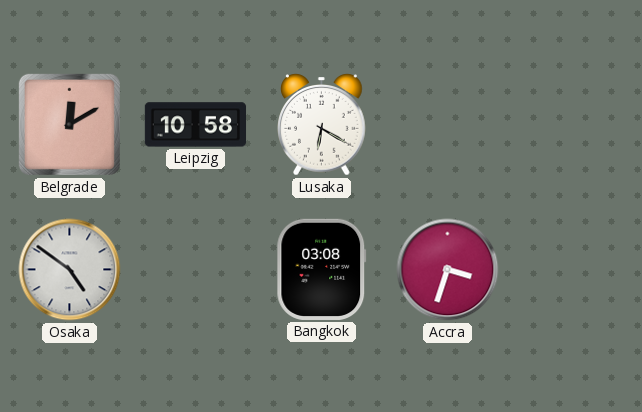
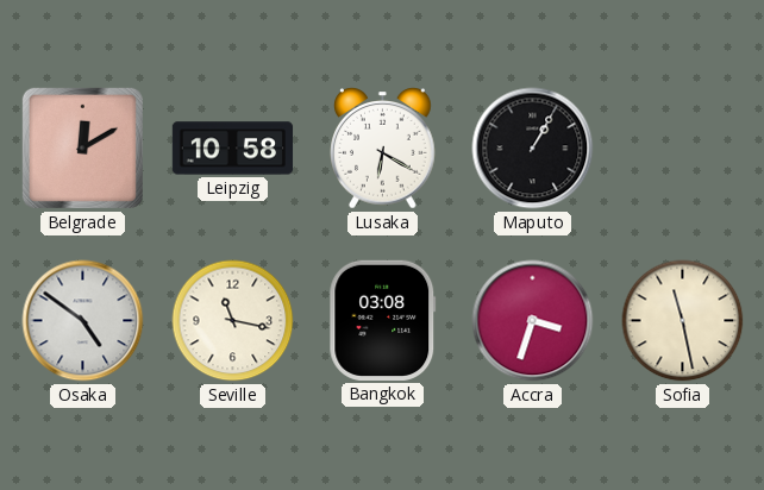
Maputo: none -> 1:05 (533, 149)
Seville: none -> 11:17 (233, 321)
Sofia: none -> 11:28 (683, 321)
